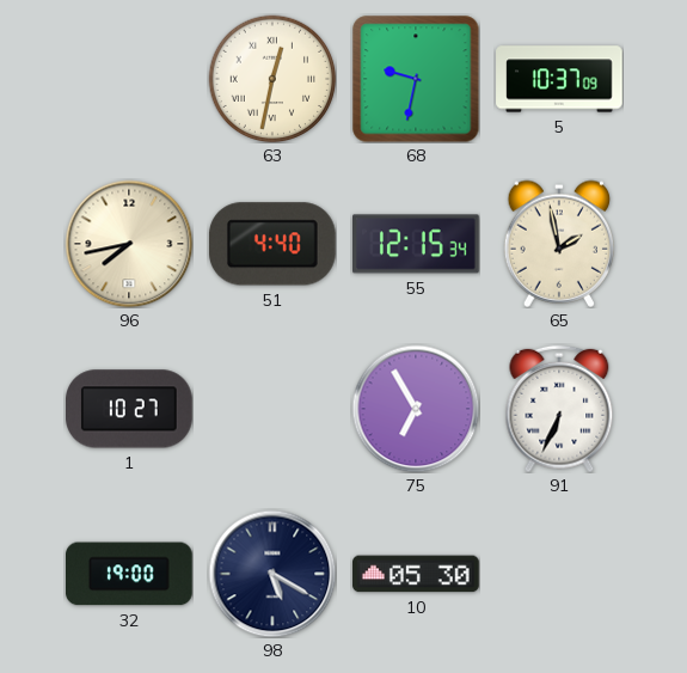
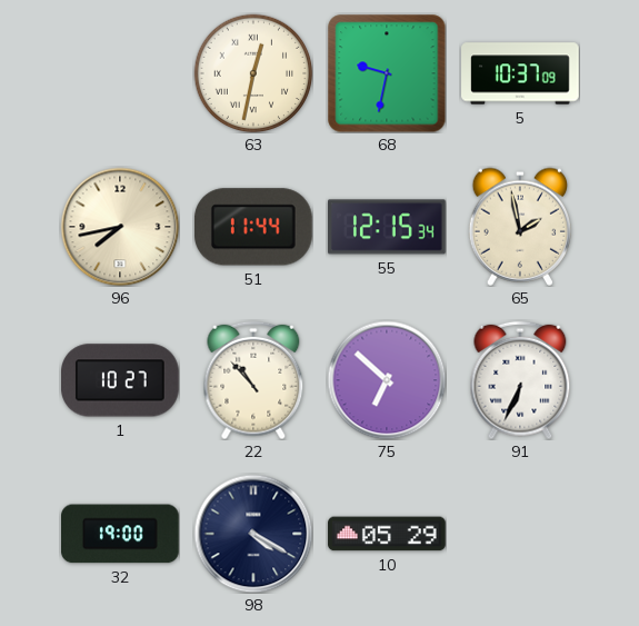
51: 4:40 -> 11:44 (253, 227)
22: none -> 10:53 (253, 380)
75: 6:55 -> 6:52 (387, 380)
98: 5:20 -> 4:20 (253, 534)
10: 05:30 -> 05:29 (387, 534)
